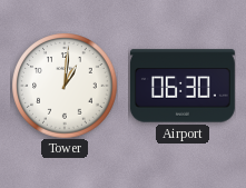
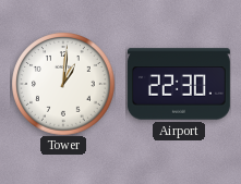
Airport: 06:30 -> 22:30 (179, 84)
